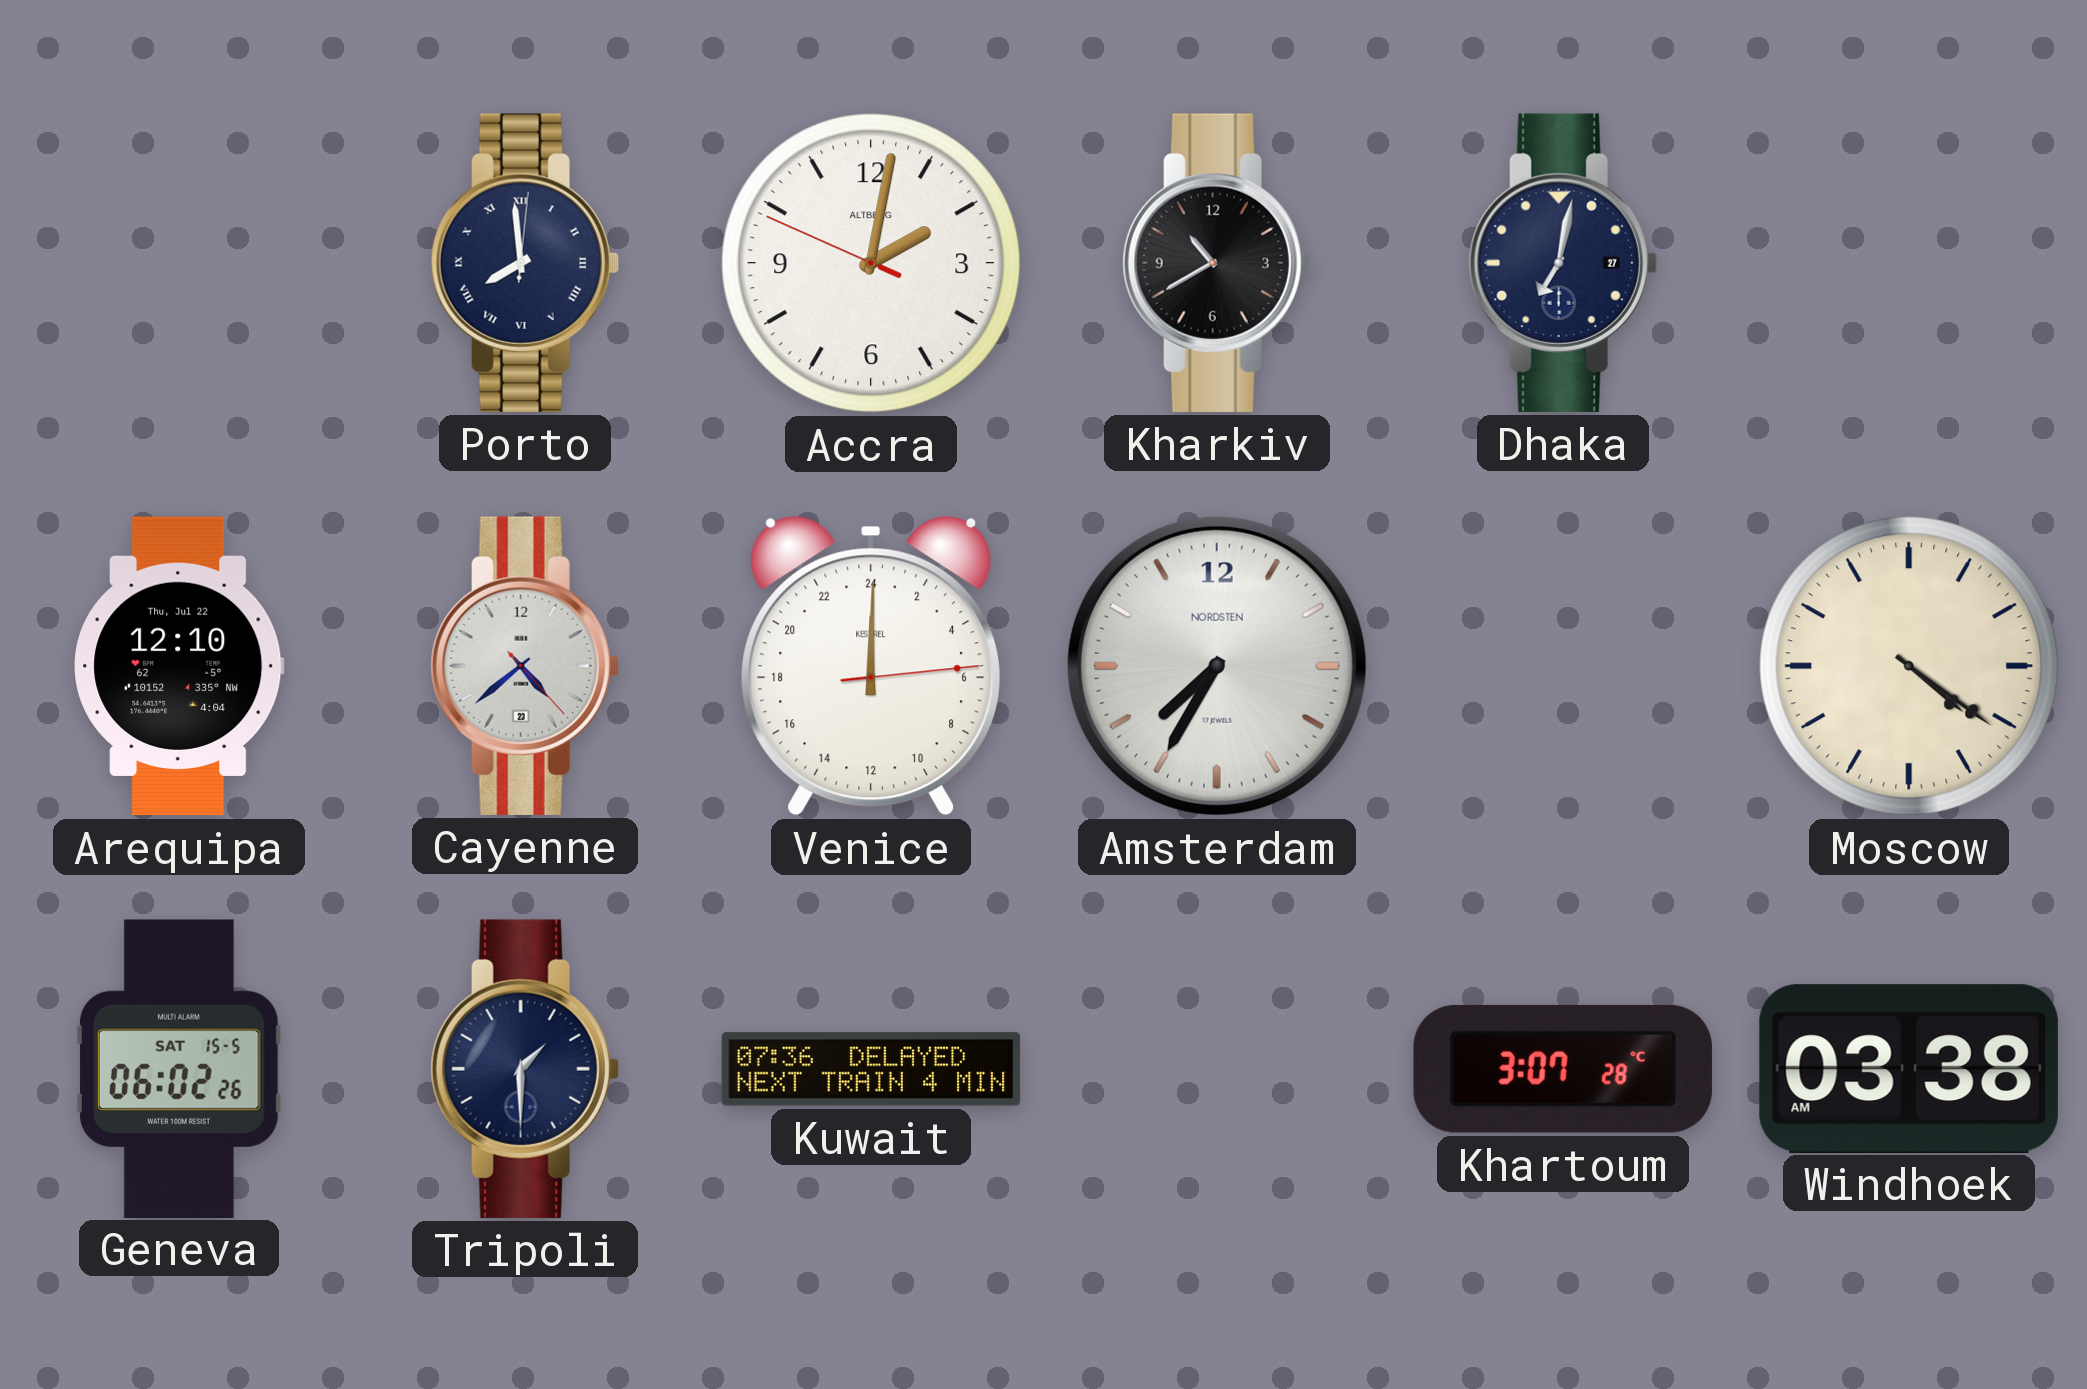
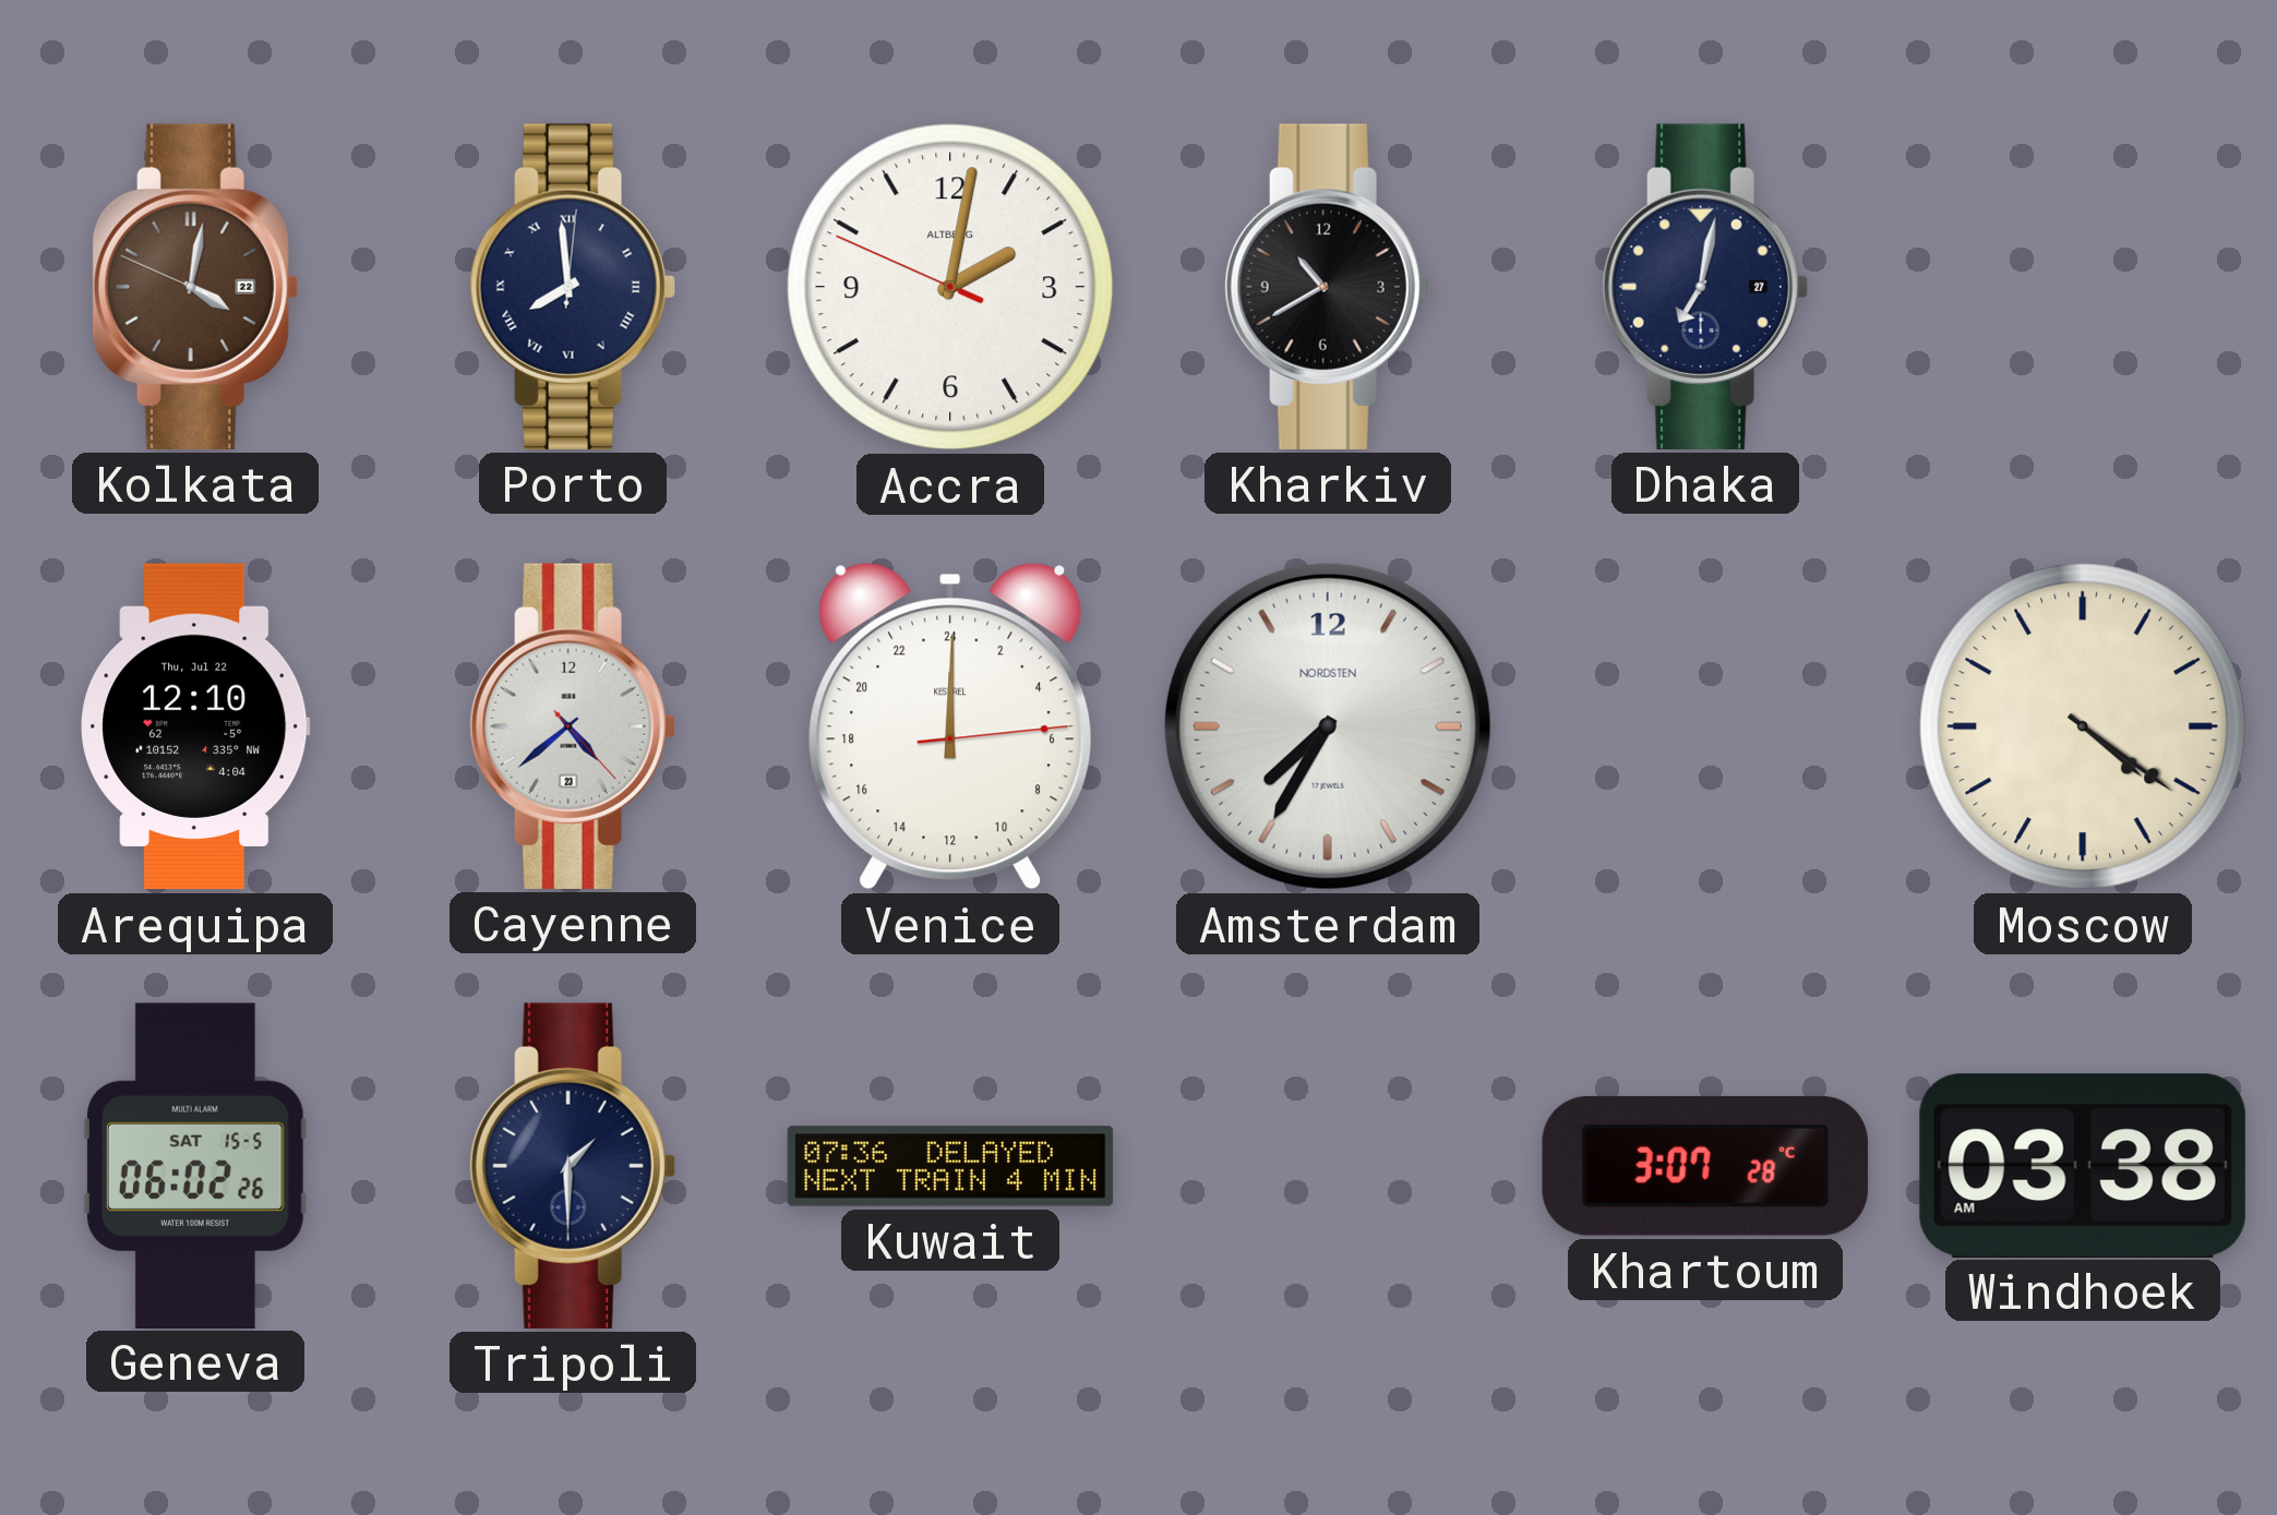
Kolkata: none -> 4:01 (195, 287)
